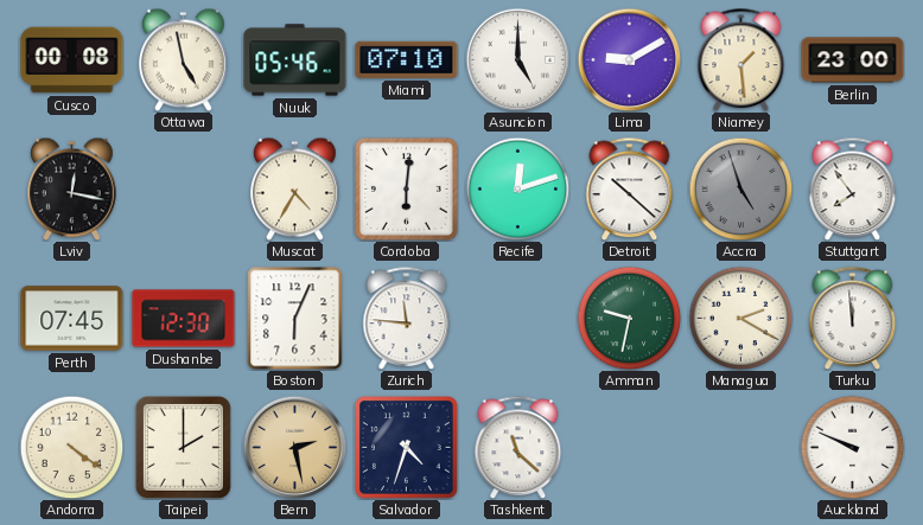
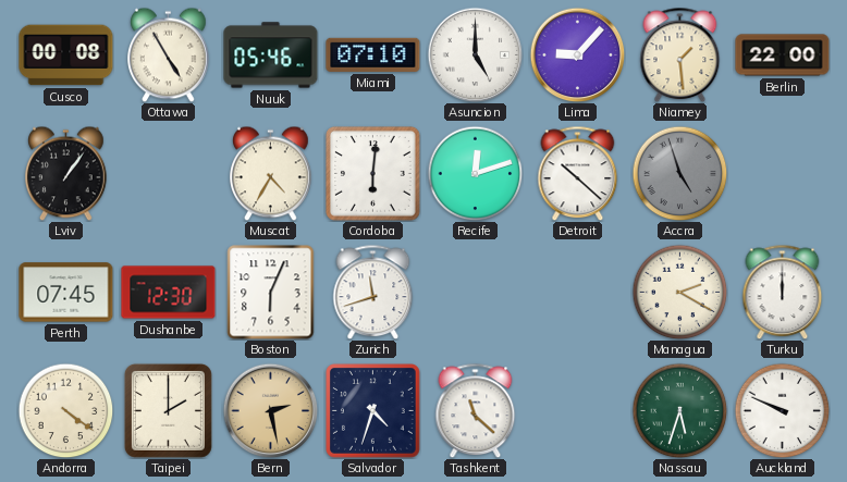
Ottawa: 4:58 -> 4:55 (169, 54)
Lima: 9:10 -> 9:07 (577, 54)
Berlin: 23:00 -> 22:00 (783, 55)
Lviv: 12:17 -> 1:06 (66, 173)
Stuttgart: 7:54 -> none (853, 188)
Zurich: 11:46 -> 11:42 (373, 292)
Amman: 9:32 -> none (629, 318)
Turku: 11:59 -> 12:00 (783, 292)
Nassau: none -> 5:33 (679, 410)
